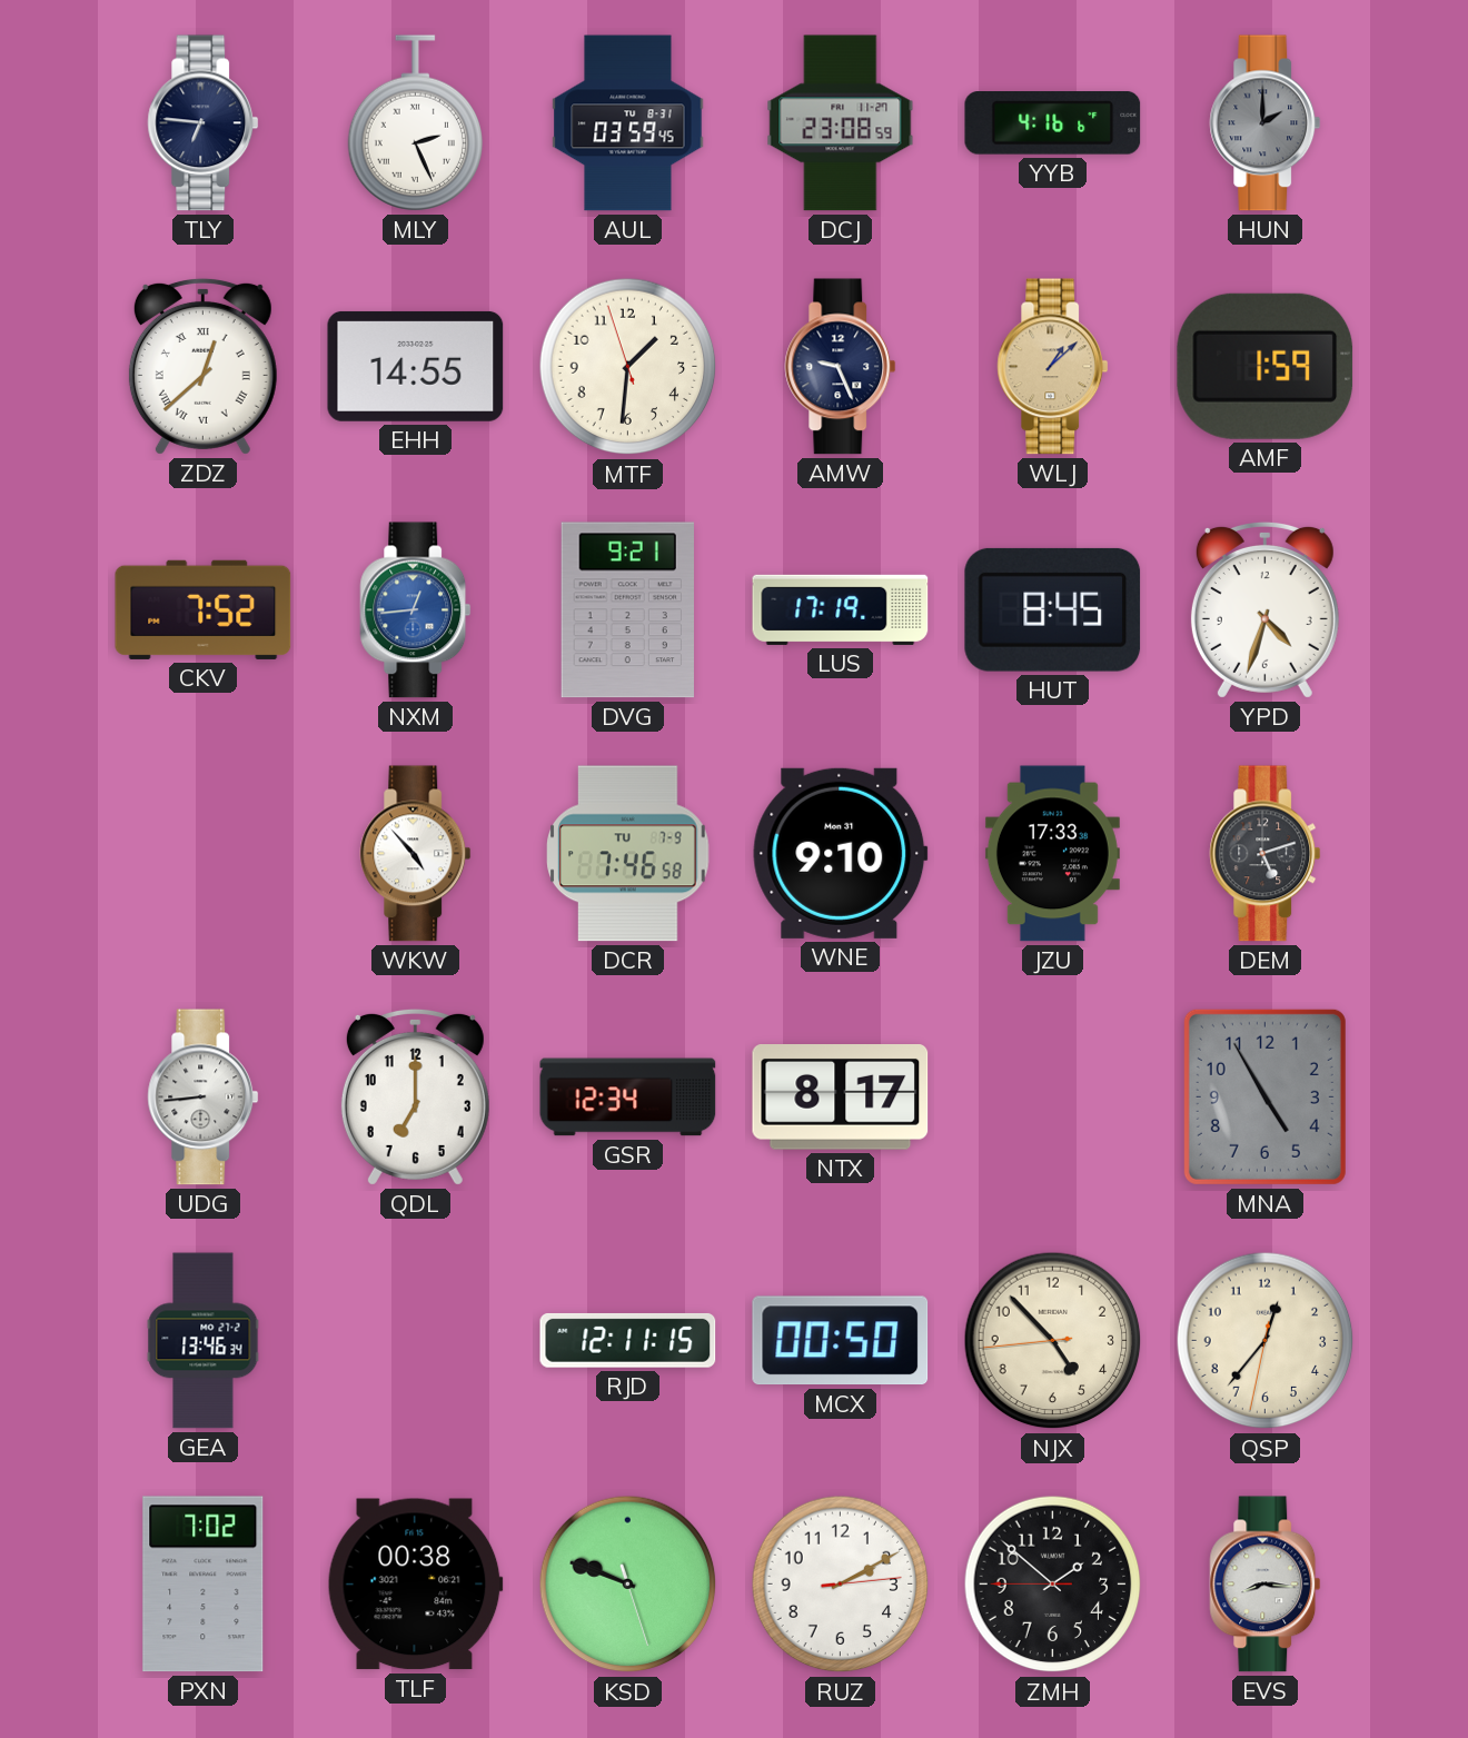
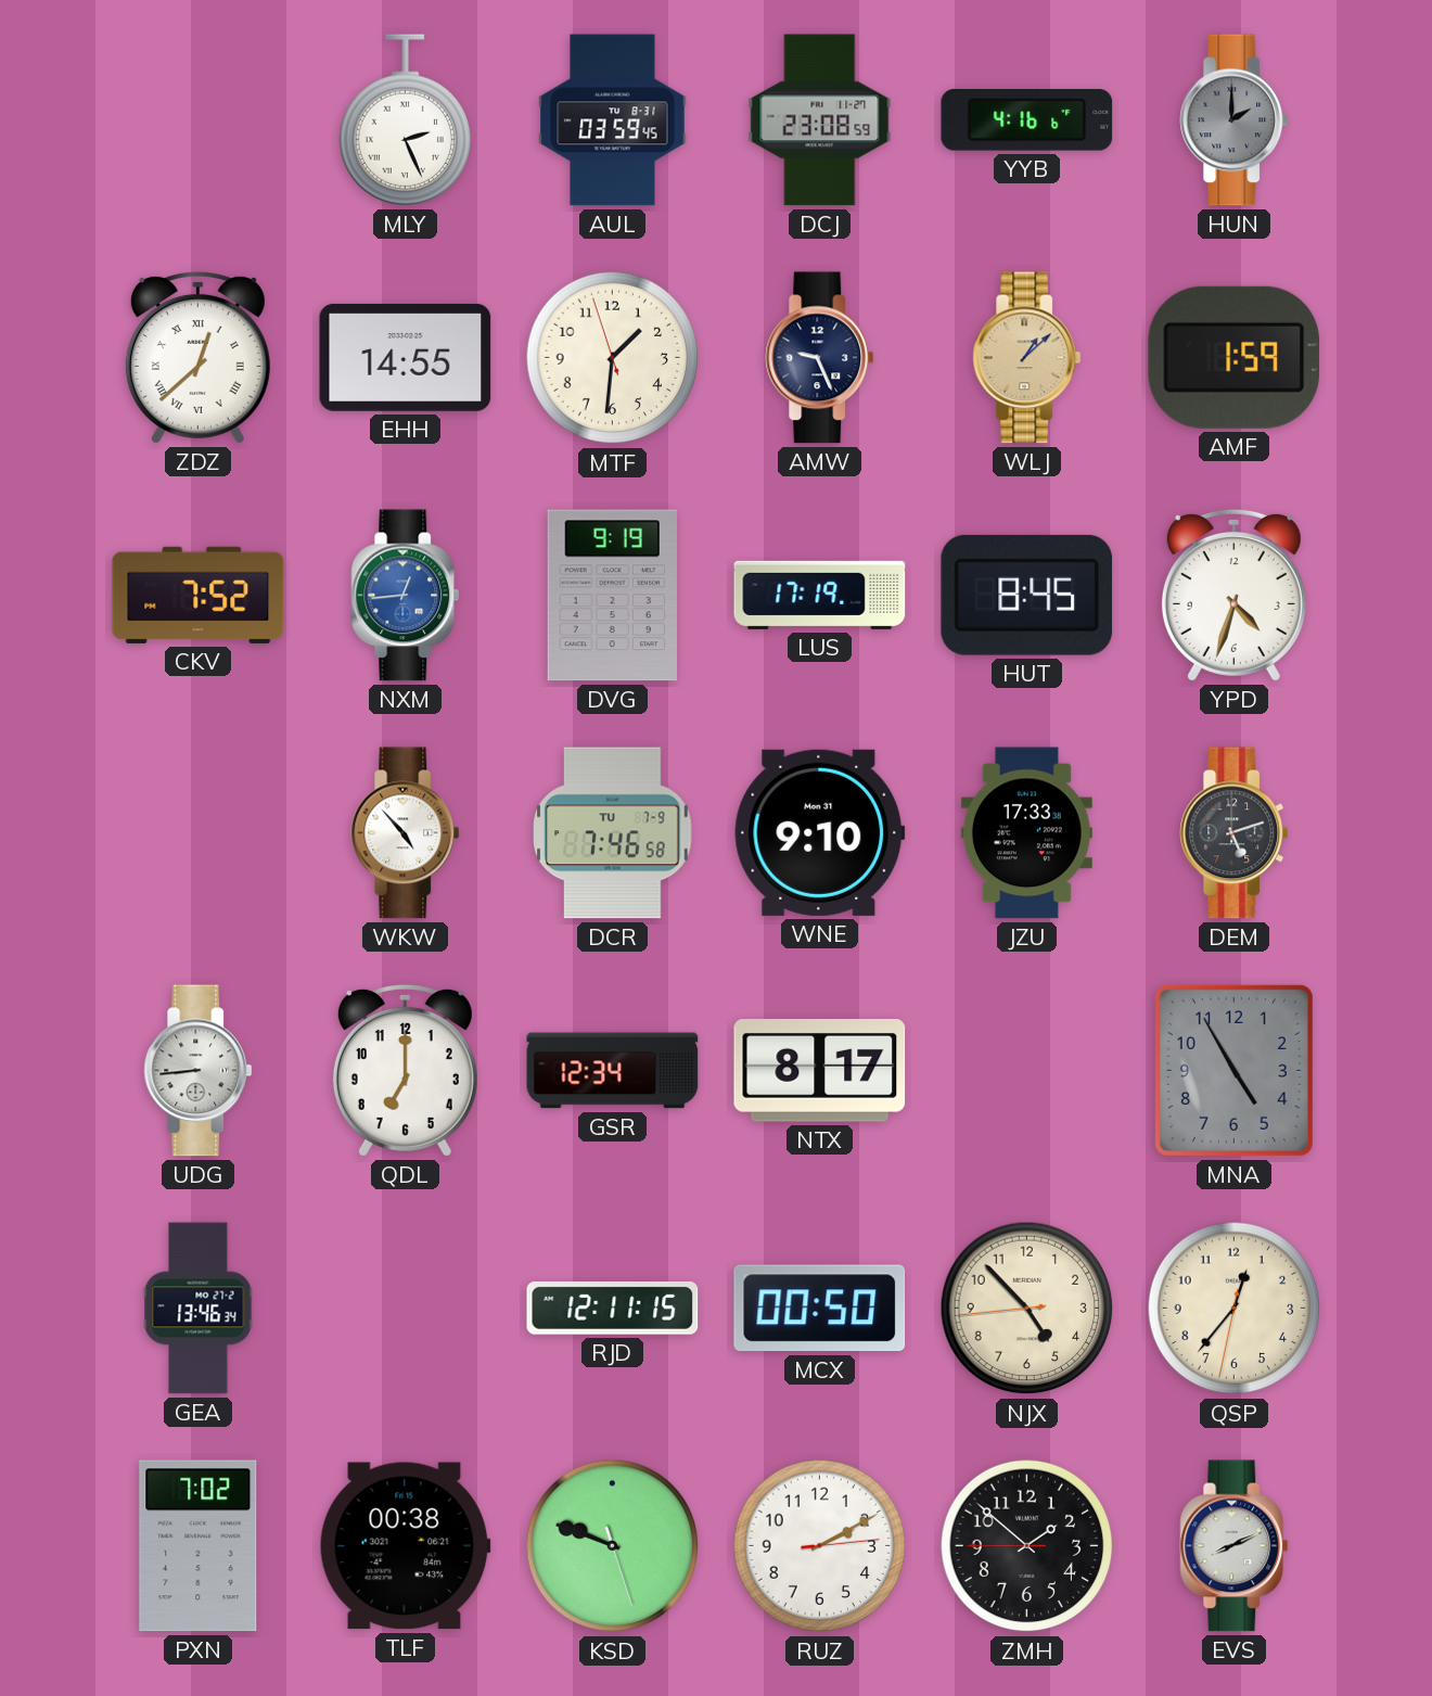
TLY: 6:46 -> none (204, 123)
DVG: 9:21 -> 9:19 (612, 596)
EVS: 8:16 -> 8:11 (1235, 1546)
